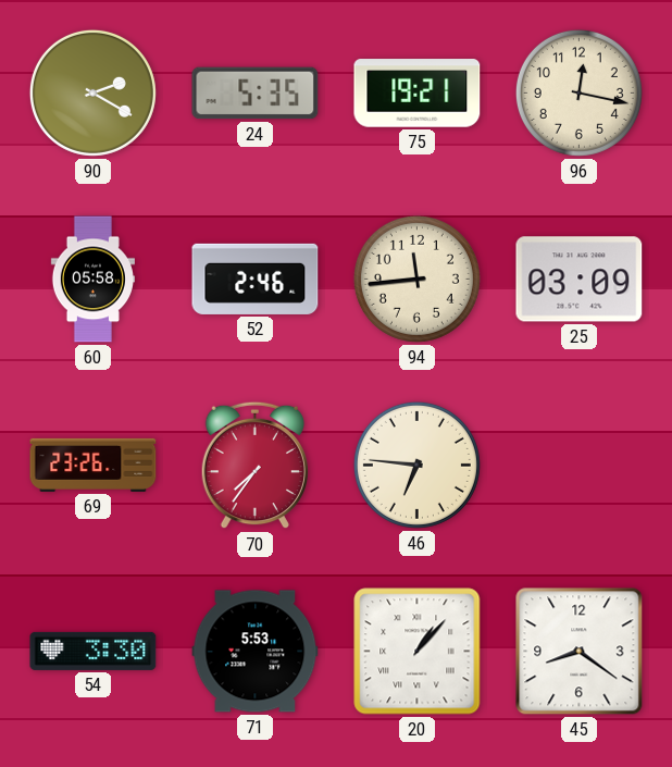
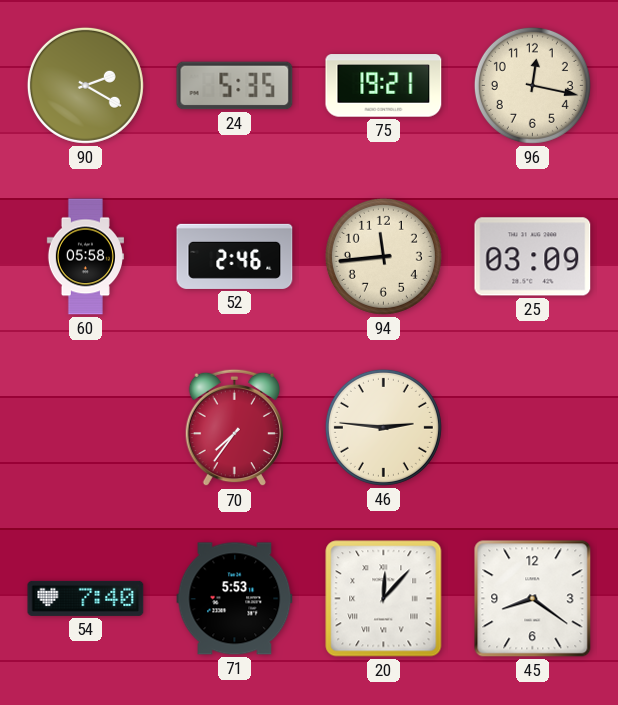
69: 23:26 -> none (94, 465)
46: 6:46 -> 2:46 (383, 427)
54: 3:30 -> 7:40 (86, 598)
20: 1:07 -> 12:07 (384, 599)
